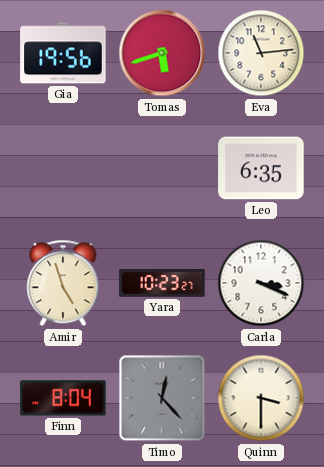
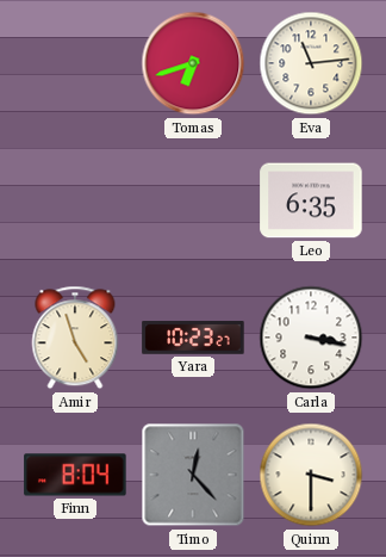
Gia: 19:56 -> none (63, 53)
Tomas: 5:42 -> 6:42 (193, 63)
Carla: 3:19 -> 3:17 (311, 338)
